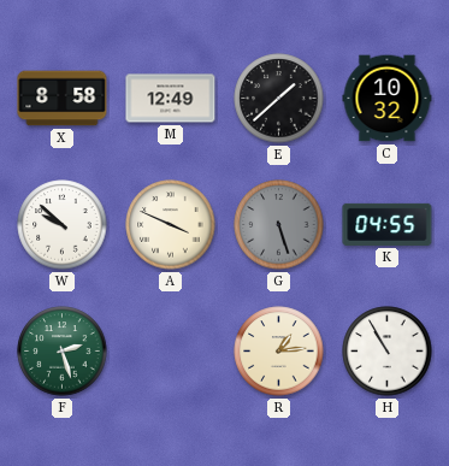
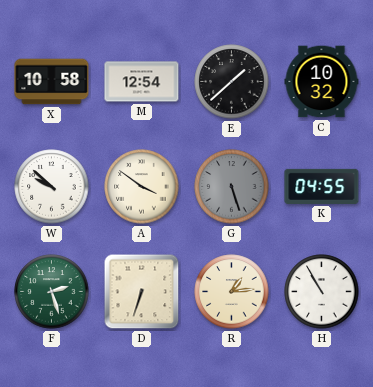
X: 8:58 -> 10:58 (52, 82)
M: 12:49 -> 12:54 (142, 82)
A: 3:49 -> 3:51 (142, 187)
D: none -> 6:33 (142, 292)
